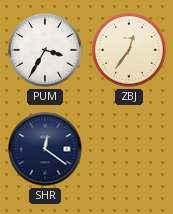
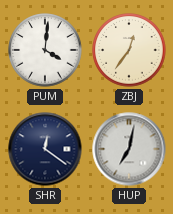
PUM: 3:35 -> 4:01 (45, 50)
HUP: none -> 7:02 (129, 149)
